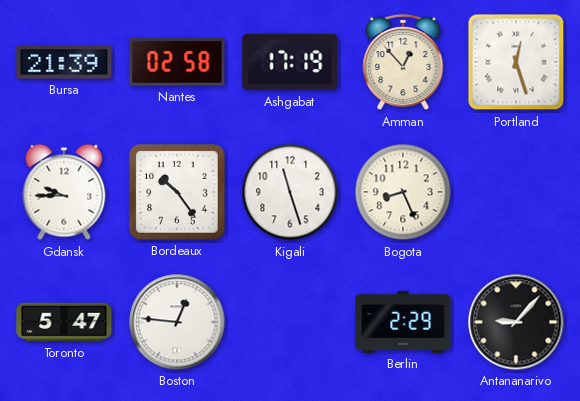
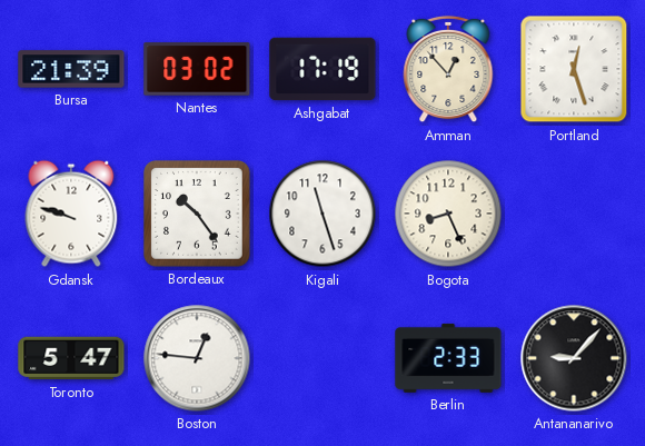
Nantes: 02:58 -> 03:02 (197, 69)
Gdansk: 9:45 -> 9:48 (71, 214)
Berlin: 2:29 -> 2:33 (448, 358)
